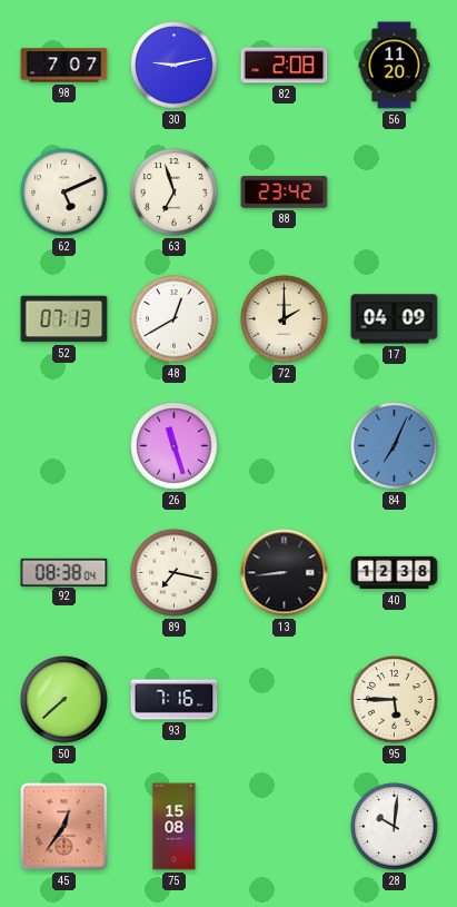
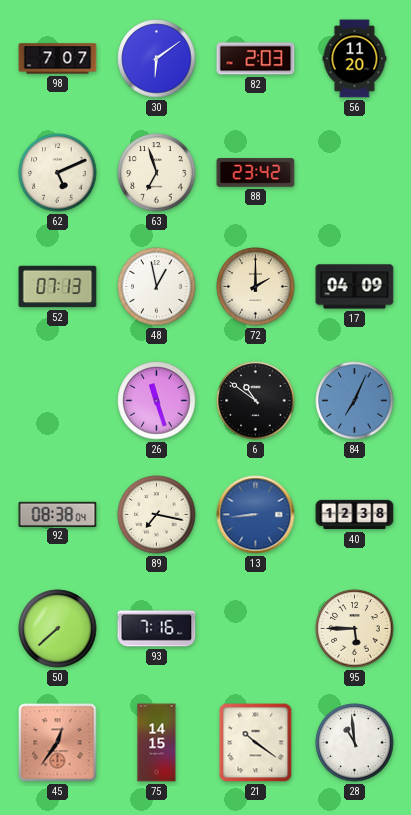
30: 9:13 -> 6:09 (157, 59)
82: 2:08 -> 2:03 (256, 59)
48: 12:40 -> 12:58 (157, 287)
6: none -> 10:51 (256, 401)
13 dial: black -> blue (256, 515)
75: 15:08 -> 14:15 (157, 743)
21: none -> 10:21 (256, 743)
28: 10:01 -> 10:59 (355, 743)
